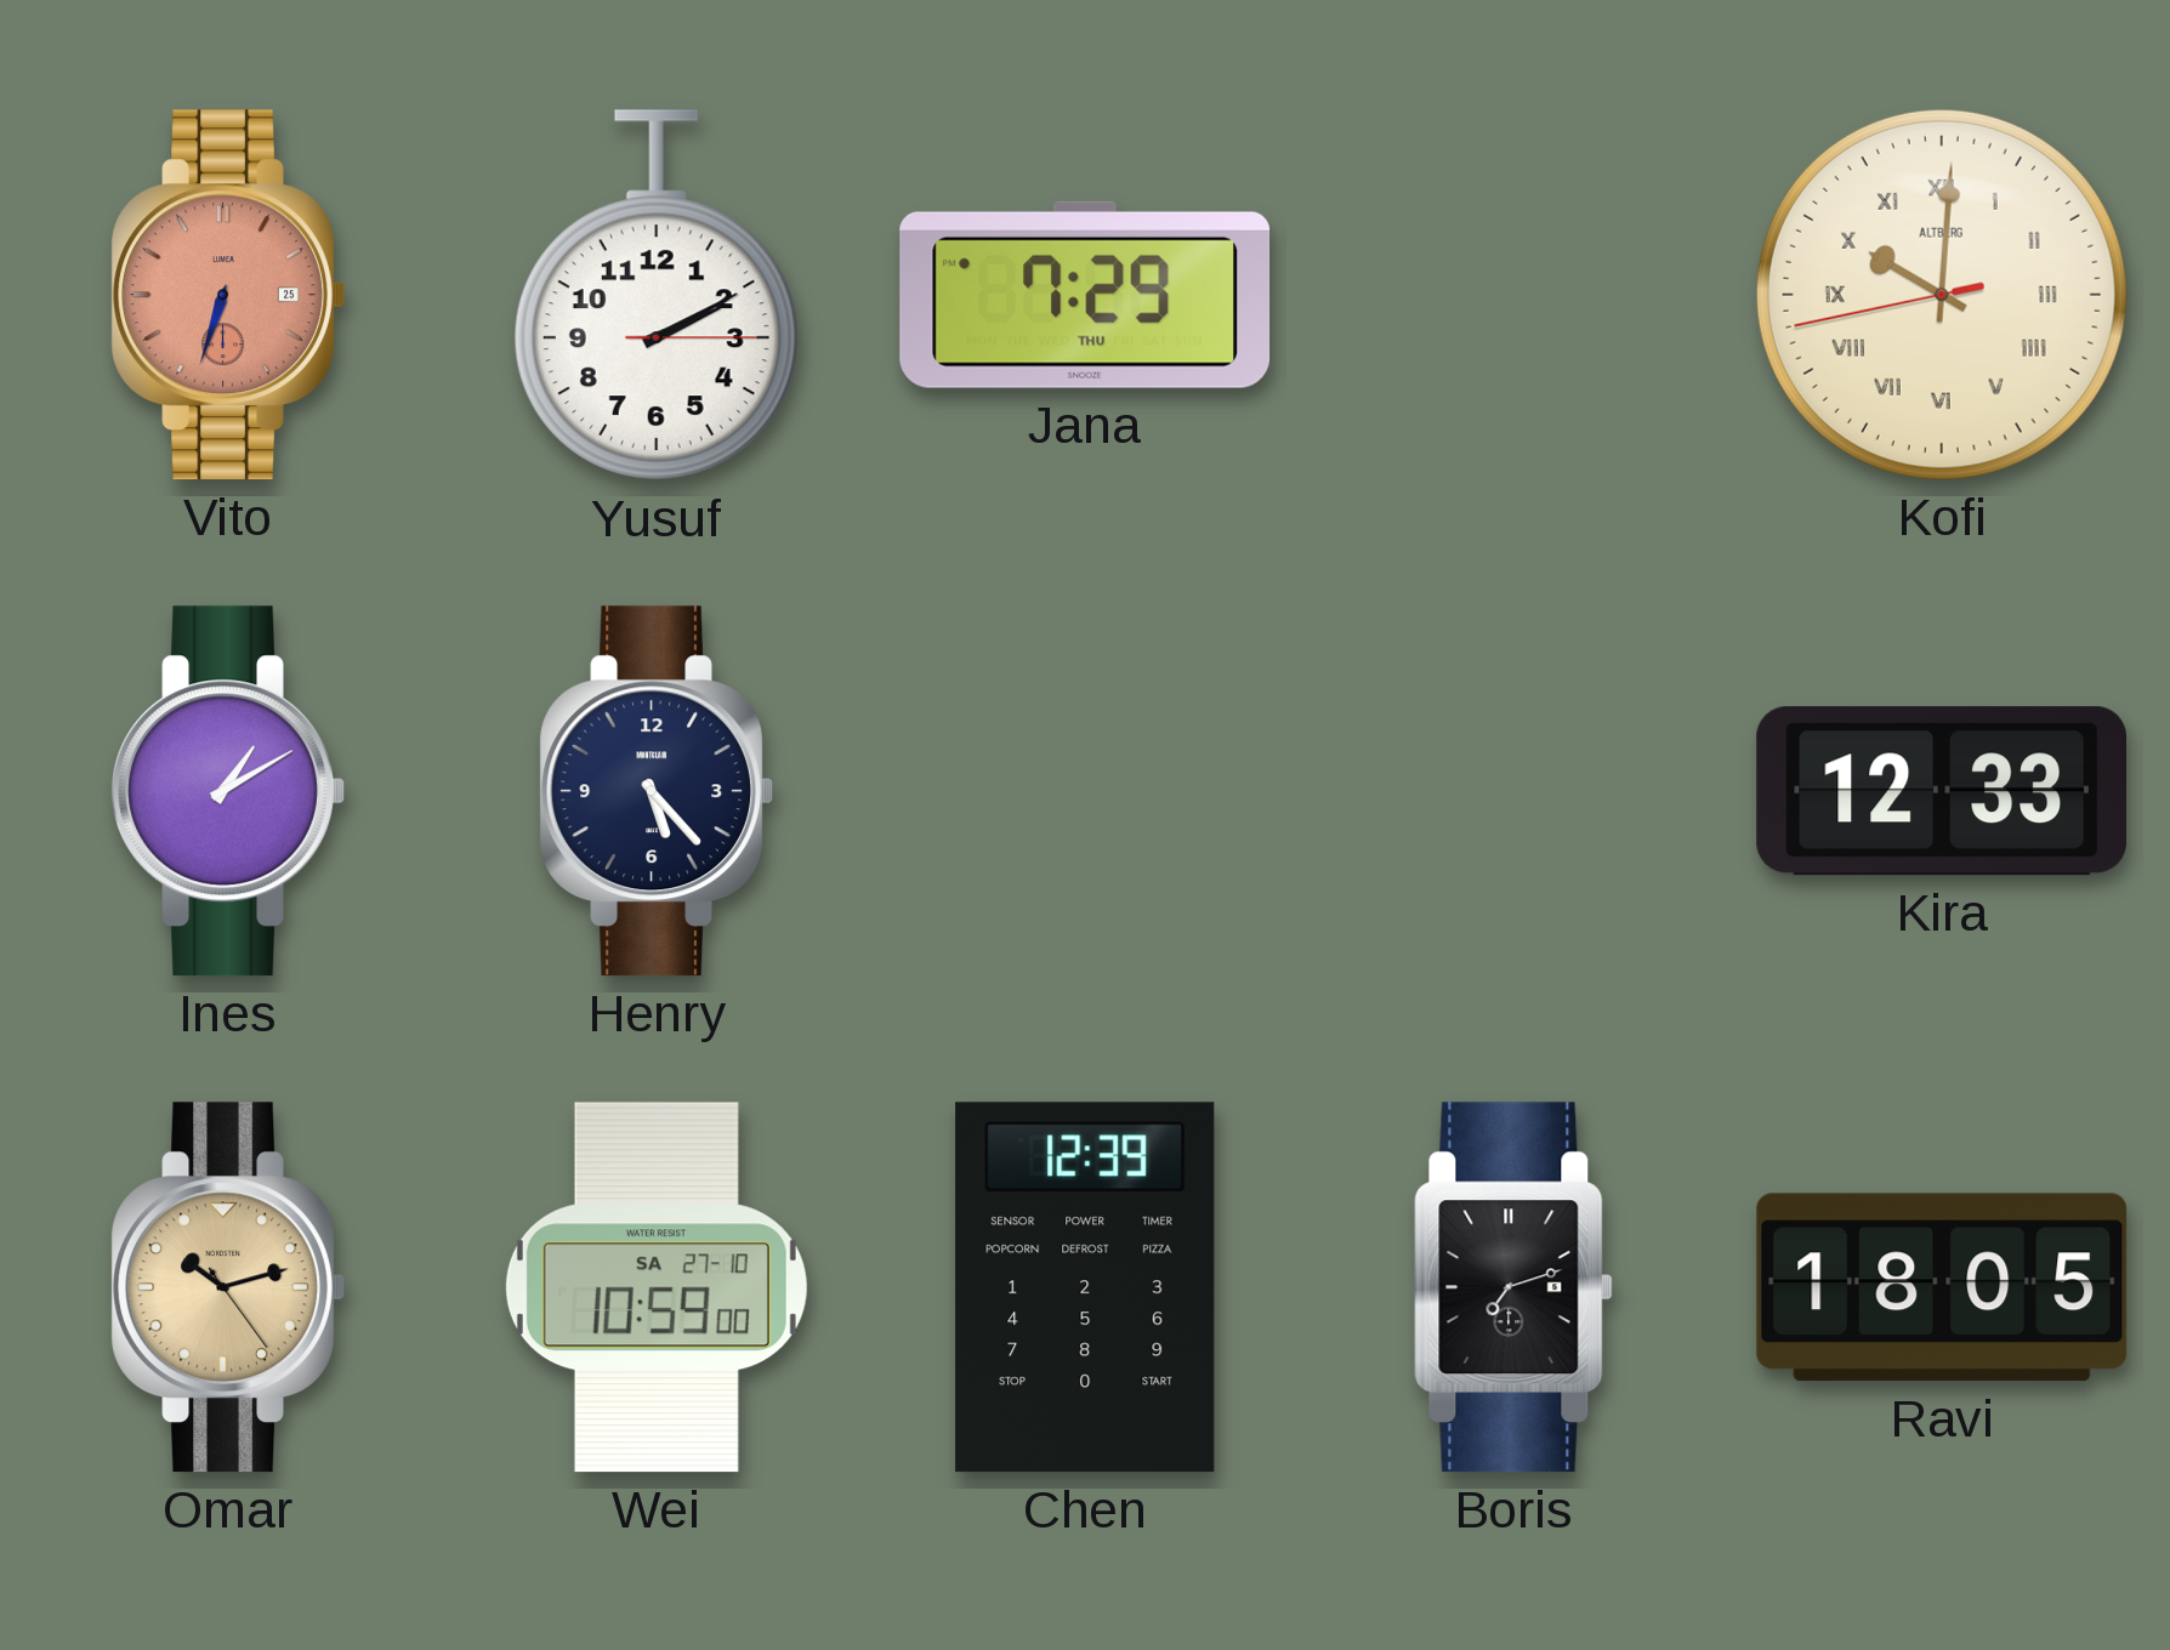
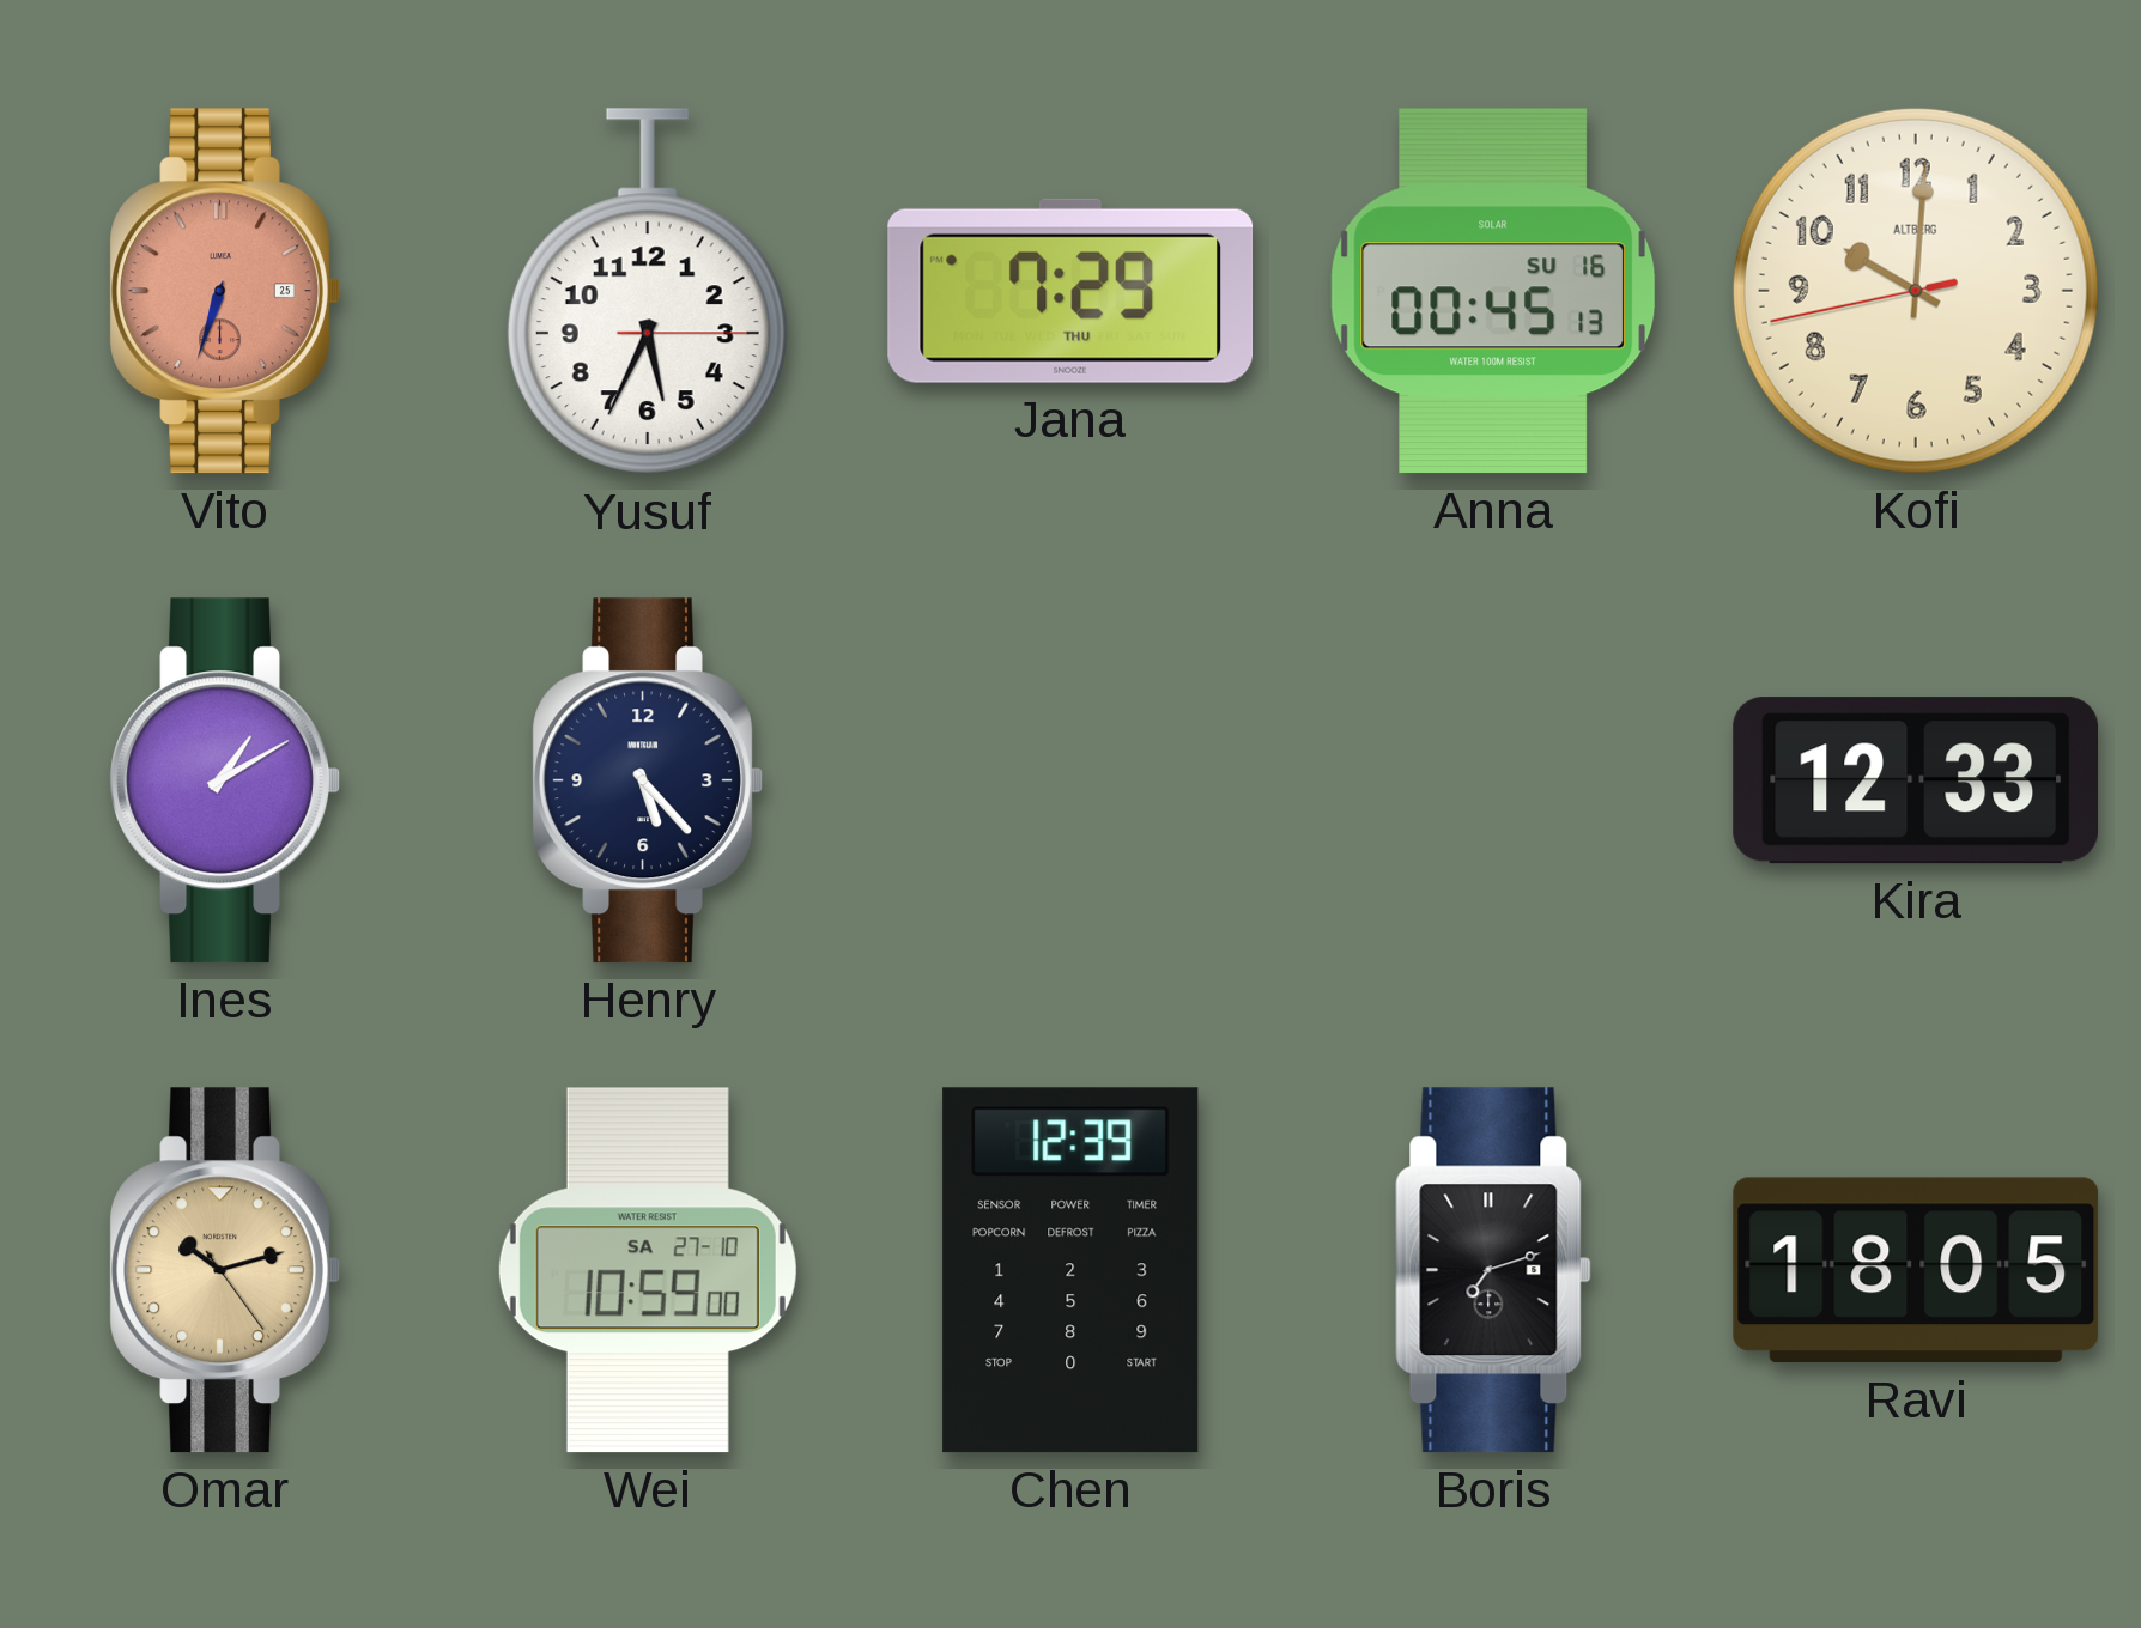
Yusuf: 2:10 -> 5:34 (648, 292)
Anna: none -> 00:45 (1493, 291)
Kofi numerals: Roman -> Arabic (1916, 291)
